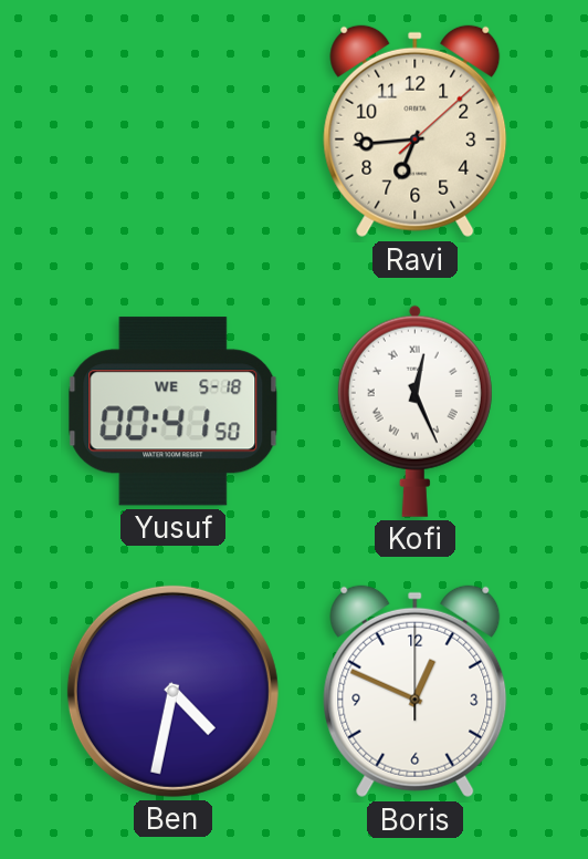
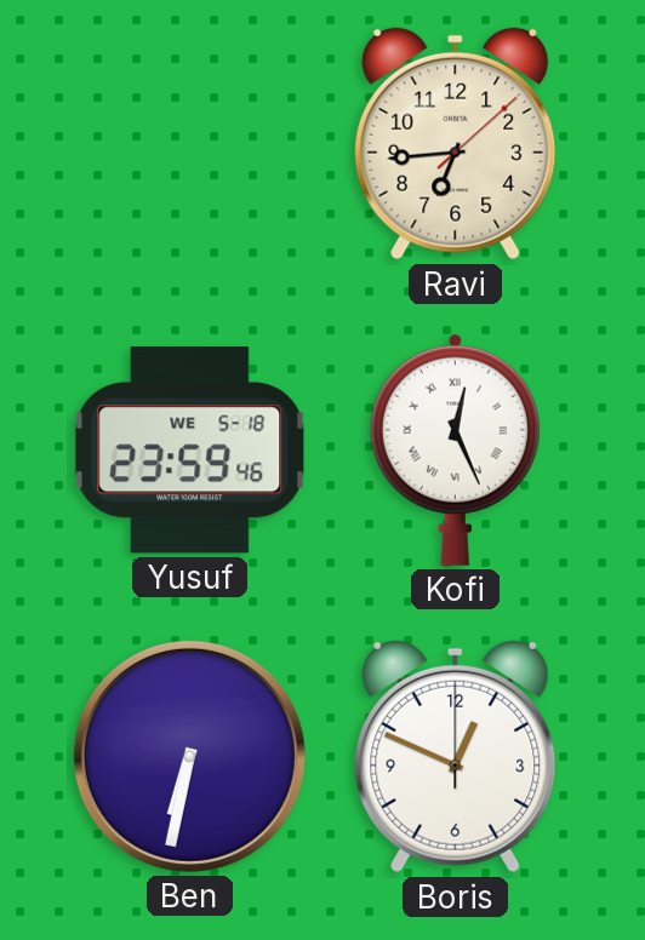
Yusuf: 00:41 -> 23:59 (190, 451)
Ben: 4:32 -> 6:32 (189, 756)
